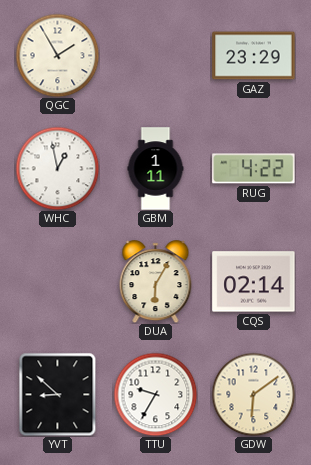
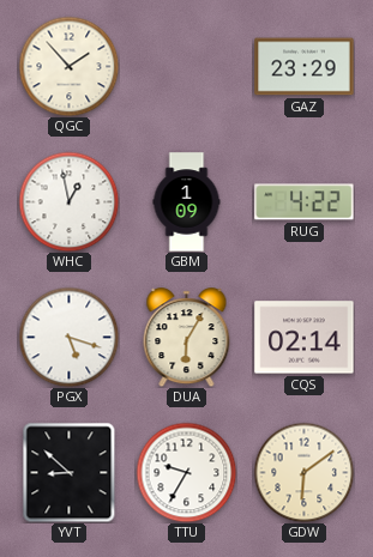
QGC: 1:55 -> 1:53 (68, 66)
GBM: 1:11 -> 1:09 (187, 202)
PGX: none -> 5:18 (68, 337)
